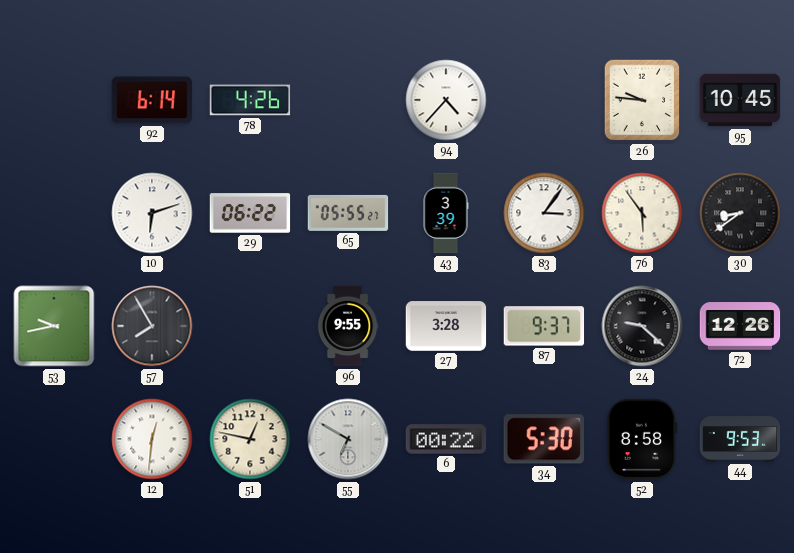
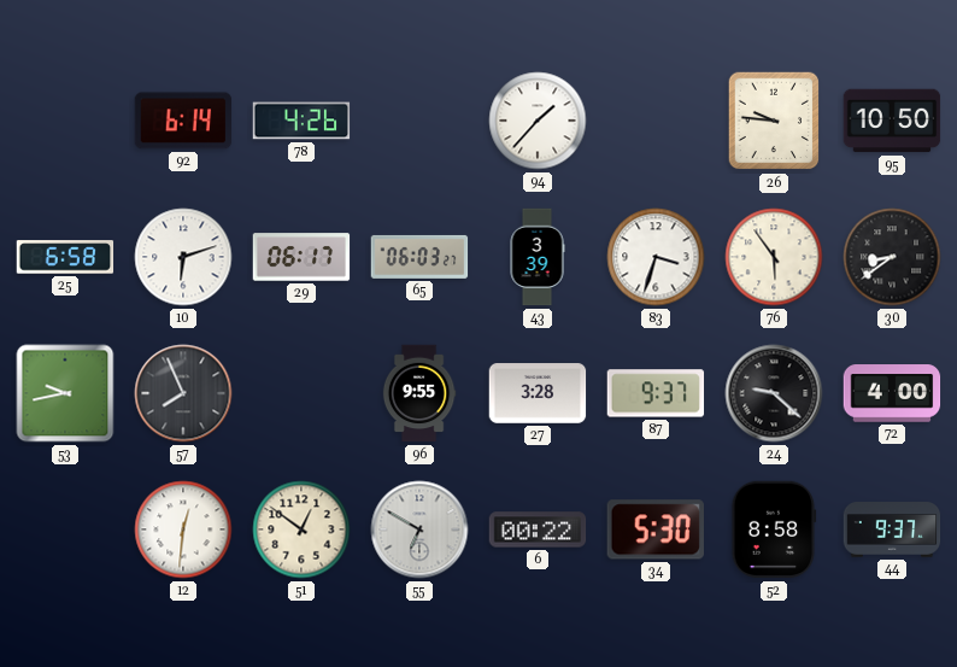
94: 4:37 -> 1:37 (538, 121)
95: 10:45 -> 10:50 (892, 121)
25: none -> 6:58 (65, 257)
29: 06:22 -> 06:17 (301, 257)
65: 05:55 -> 06:03 (419, 257)
83: 3:06 -> 3:33 (656, 257)
57: 7:55 -> 7:56 (183, 393)
72: 12:26 -> 4:00 (892, 393)
51: 12:47 -> 12:51 (301, 529)
44: 9:53 -> 9:37 (892, 529)
